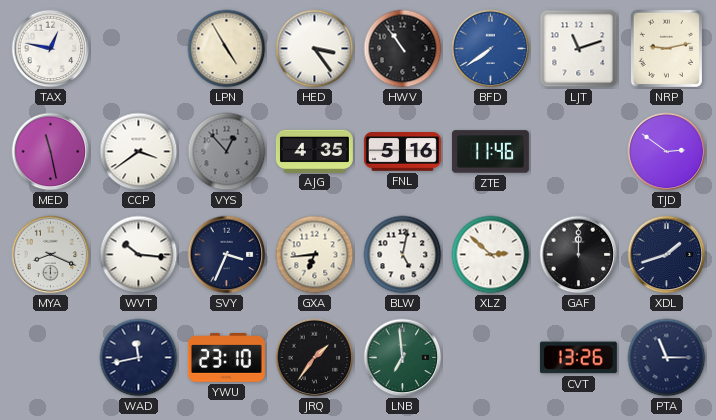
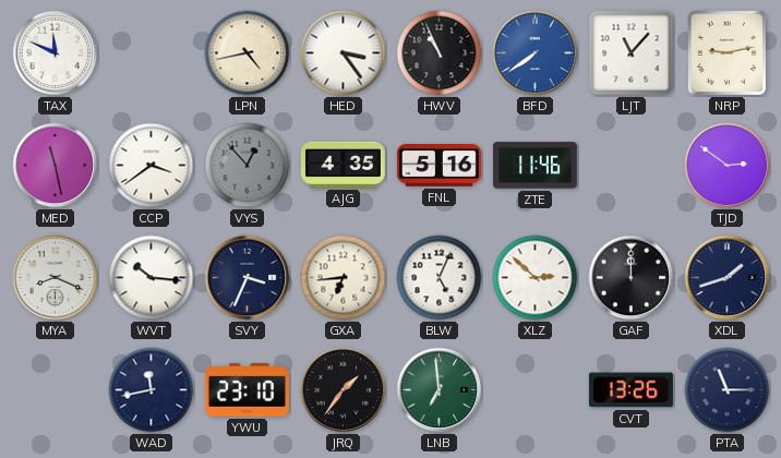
TAX: 12:47 -> 11:49 (56, 53)
LPN: 4:55 -> 4:43 (248, 53)
HWV: 10:54 -> 10:56 (440, 53)
LJT: 11:12 -> 11:07 (632, 53)
BLW: 5:02 -> 5:04 (440, 278)
